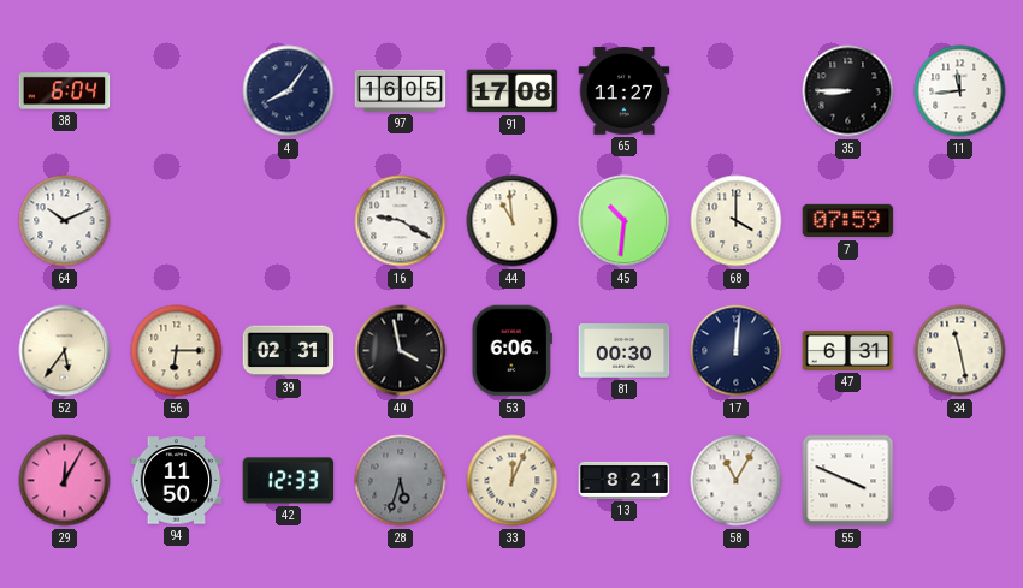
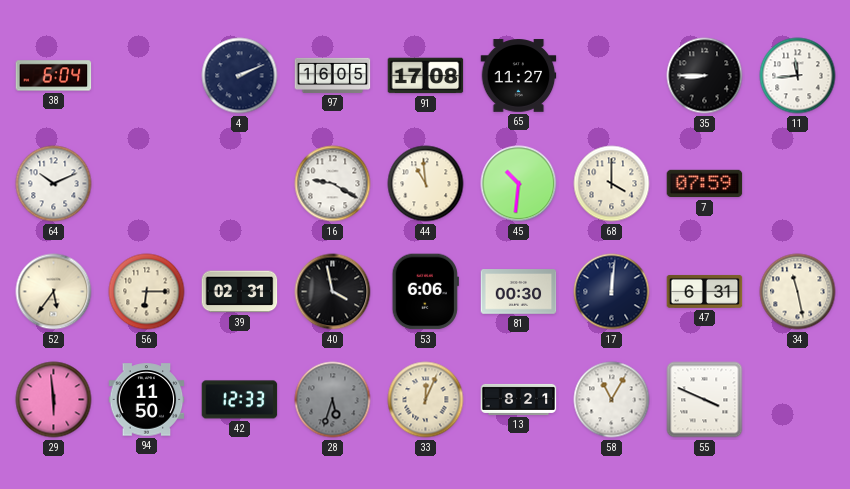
4: 8:06 -> 2:11 (240, 76)
29: 12:05 -> 5:59 (54, 400)
